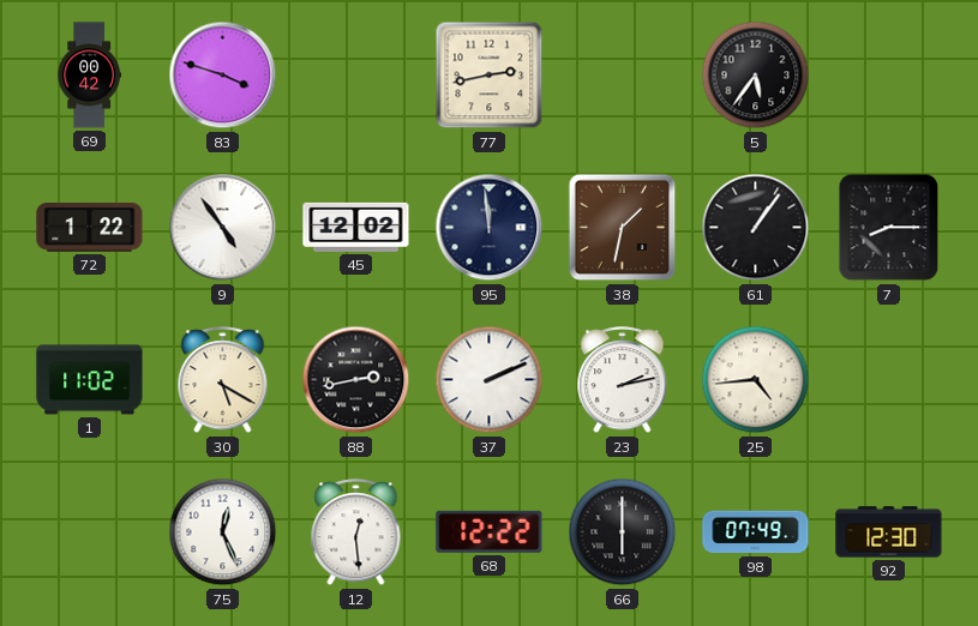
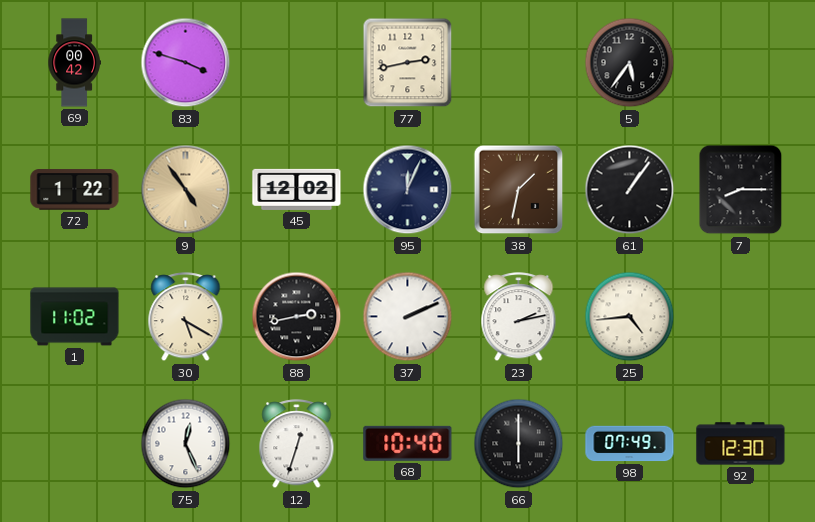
9 dial: white -> champagne (186, 190)
95: 11:59 -> 12:04 (408, 190)
12: 12:29 -> 12:33 (297, 444)
68: 12:22 -> 10:40 (408, 443)
